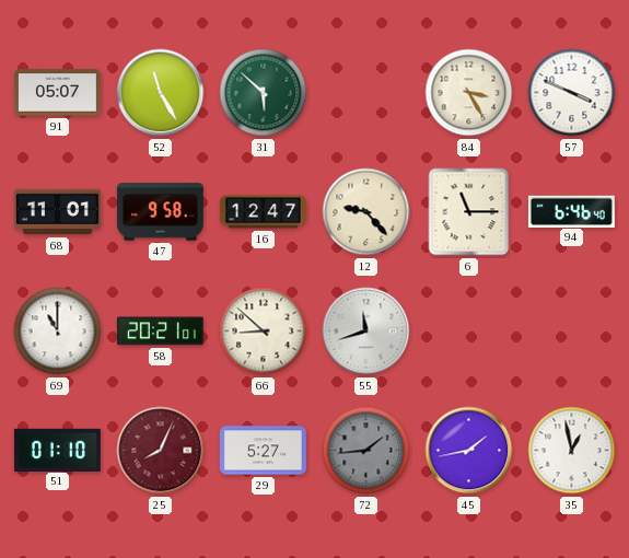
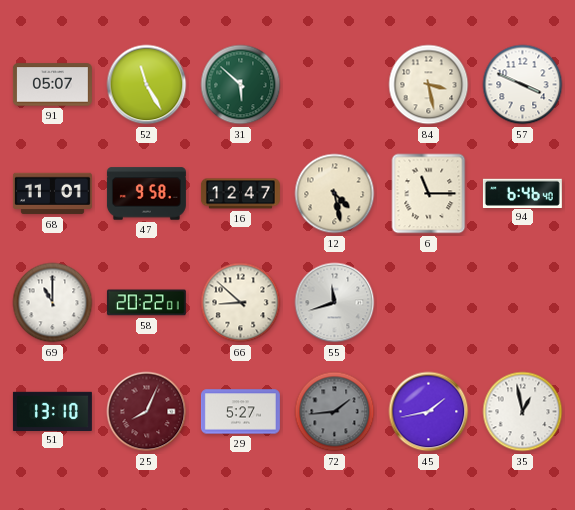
84: 3:25 -> 3:28 (429, 85)
12: 9:23 -> 4:28 (335, 194)
58: 20:21 -> 20:22 (146, 303)
51: 01:10 -> 13:10 (52, 411)
